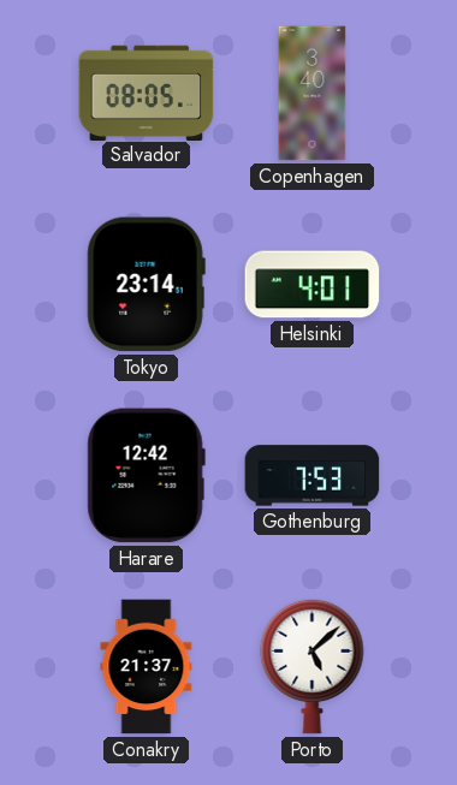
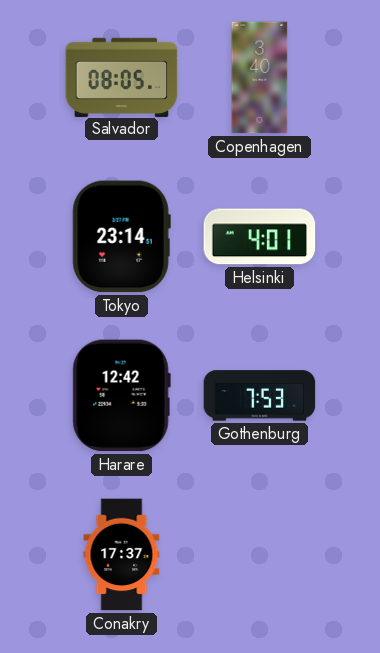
Conakry: 21:37 -> 17:37 (122, 555)
Porto: 5:08 -> none (313, 666)
